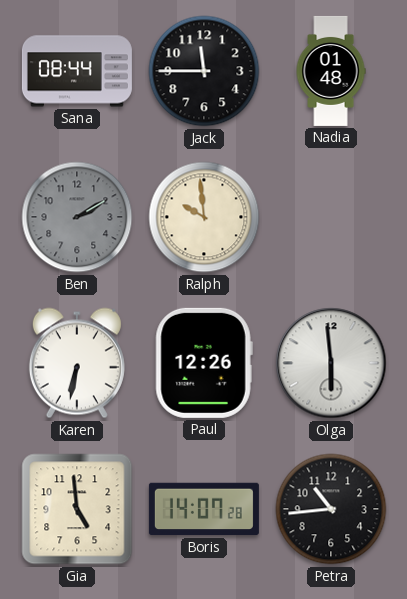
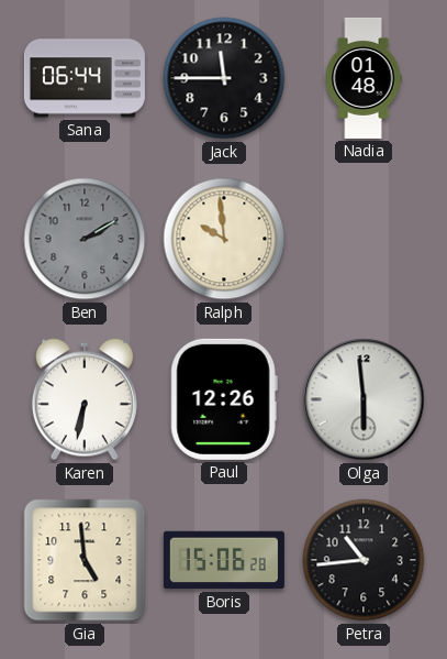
Sana: 08:44 -> 06:44 (85, 78)
Boris: 14:07 -> 15:06 (224, 560)
